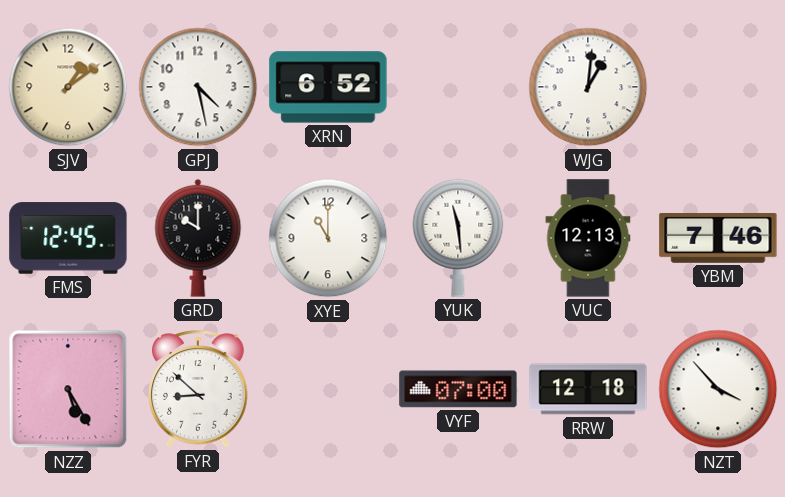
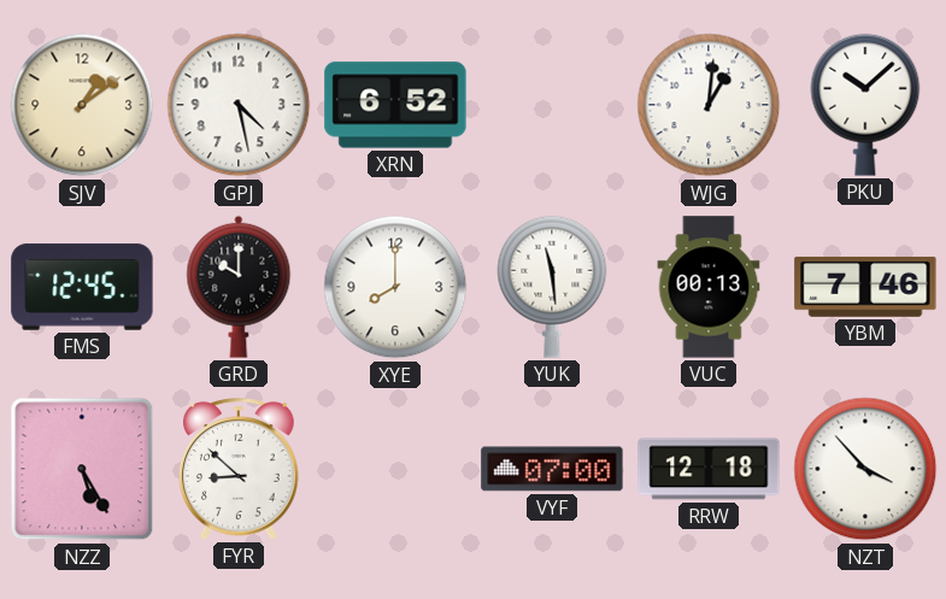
PKU: none -> 10:08 (865, 105)
XYE: 11:00 -> 8:00 (395, 287)
VUC: 12:13 -> 00:13 (709, 287)
